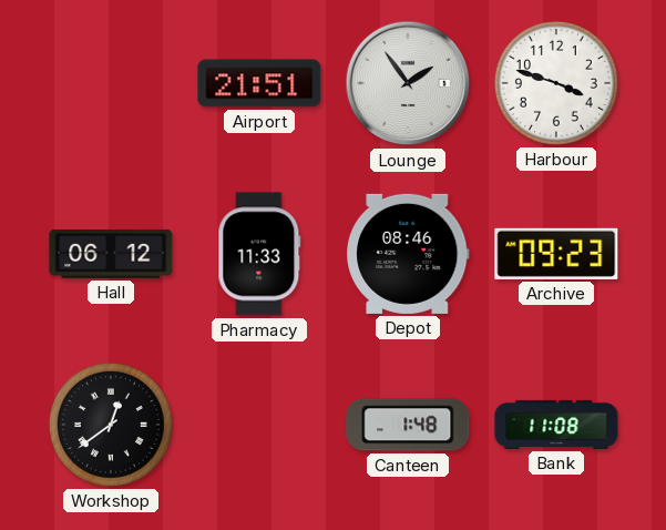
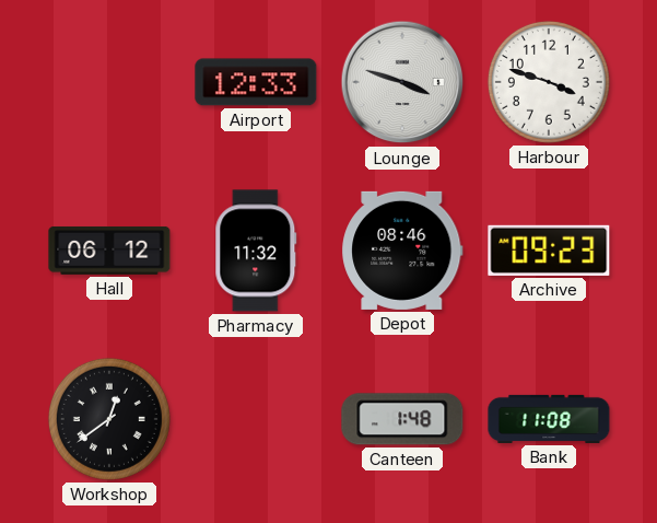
Airport: 21:51 -> 12:33 (256, 82)
Lounge: 1:54 -> 3:48 (402, 82)
Pharmacy: 11:33 -> 11:32 (256, 251)
